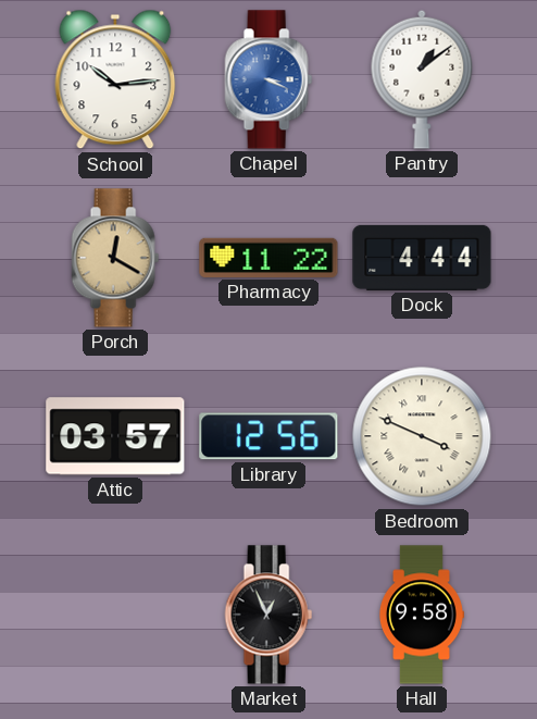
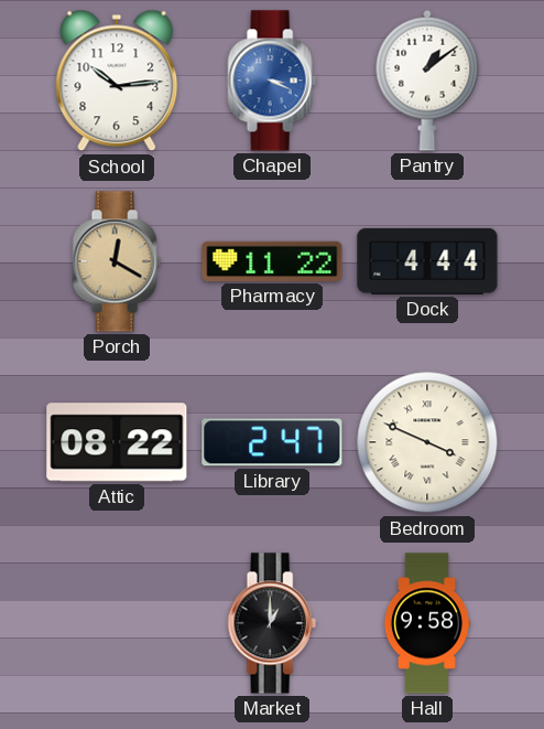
Attic: 03:57 -> 08:22 (117, 442)
Library: 12:56 -> 2:47 (272, 442)
Market: 12:56 -> 1:00 (272, 623)
